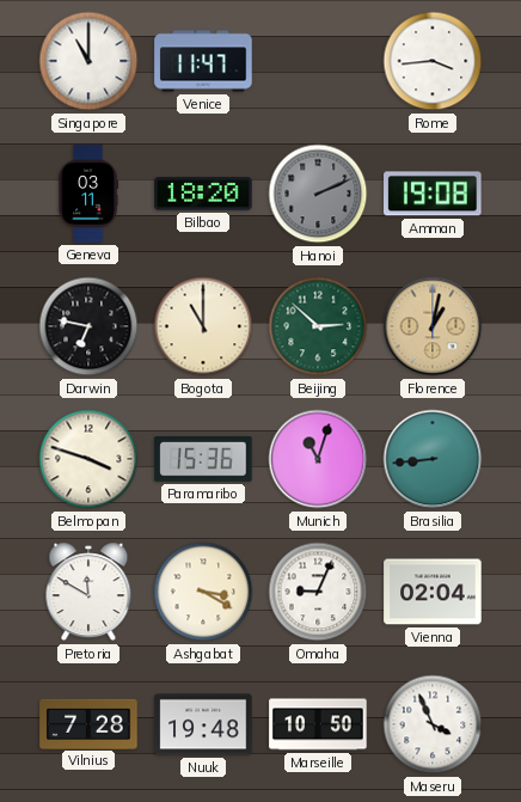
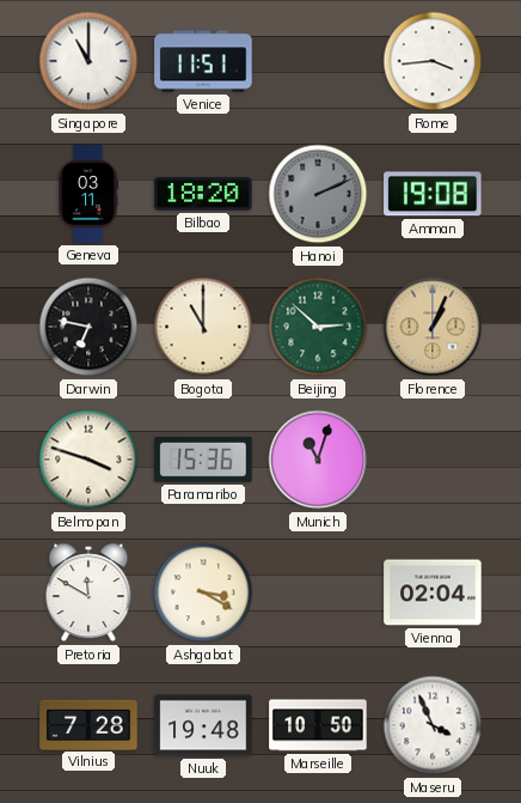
Venice: 11:47 -> 11:51 (203, 61)
Florence: 1:02 -> 1:04 (433, 327)
Brasilia: 8:44 -> none (433, 459)
Omaha: 9:04 -> none (318, 592)
